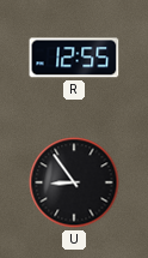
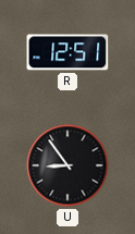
R: 12:55 -> 12:51 (67, 52)
